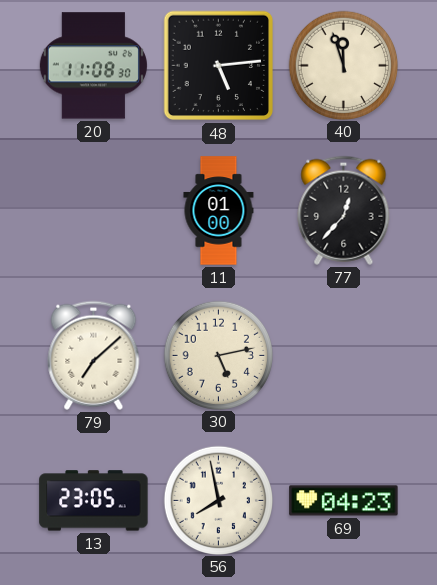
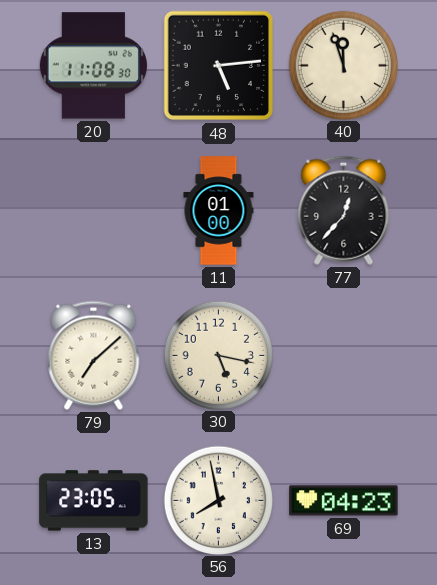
30: 5:13 -> 5:17 (218, 355)
